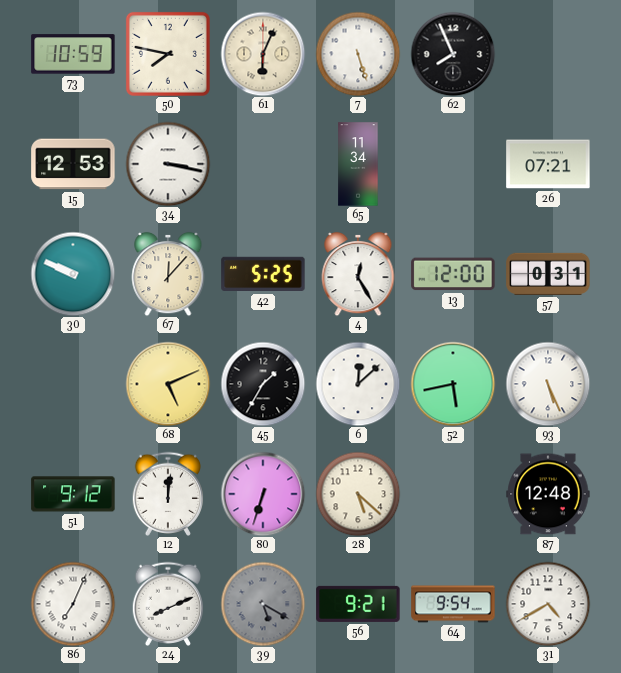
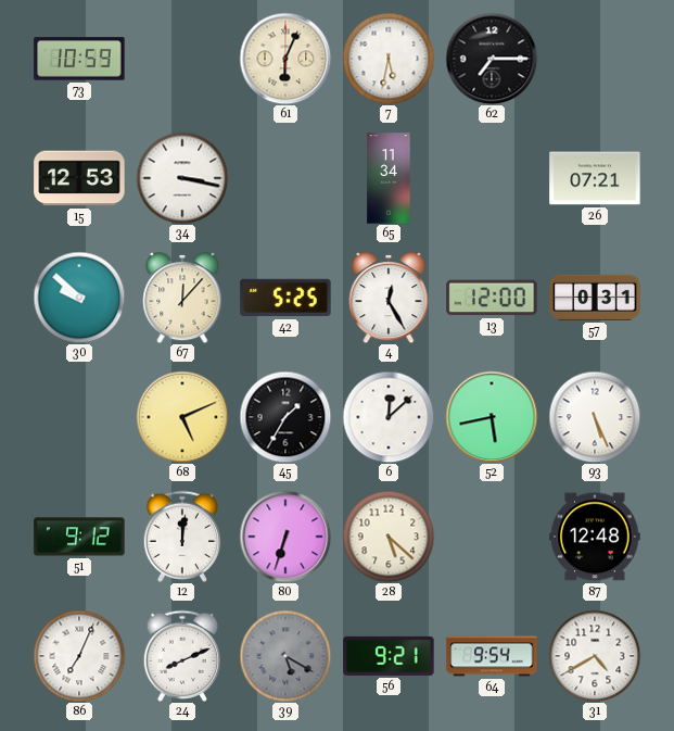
50: 7:47 -> none (168, 54)
7: 5:27 -> 5:32 (389, 59)
62: 7:56 -> 7:15 (492, 59)
30: 9:49 -> 9:52 (79, 298)
